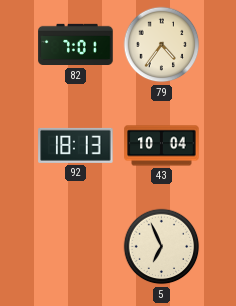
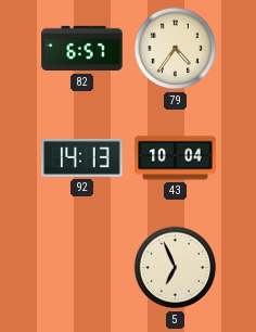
82: 7:01 -> 6:57 (82, 49)
92: 18:13 -> 14:13 (82, 157)
